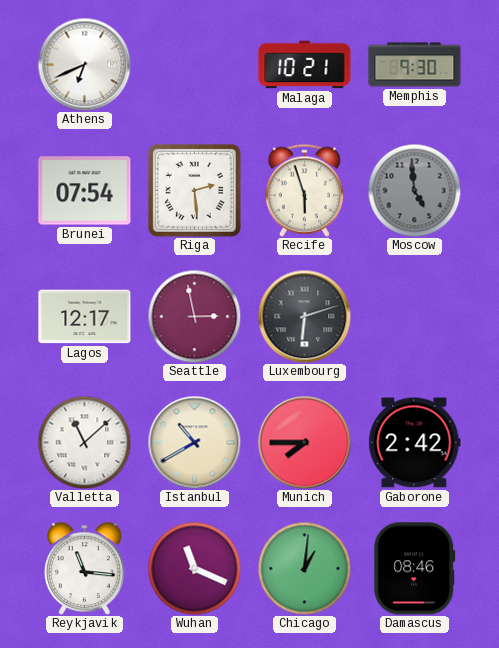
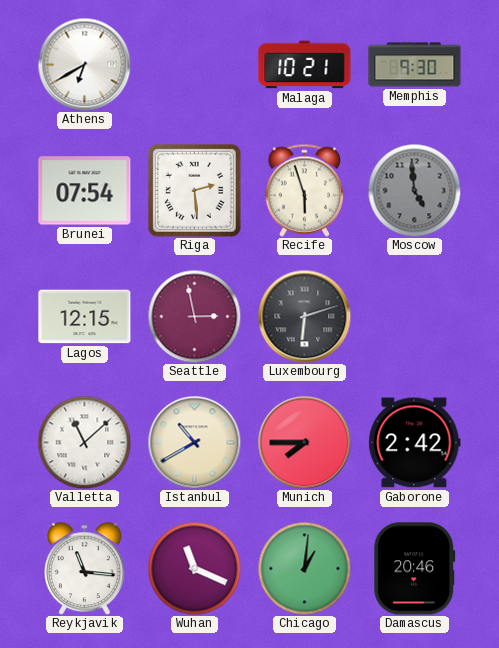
Athens: 6:41 -> 6:40 (84, 64)
Lagos: 12:17 -> 12:15 (85, 317)
Damascus: 08:46 -> 20:46 (415, 569)
